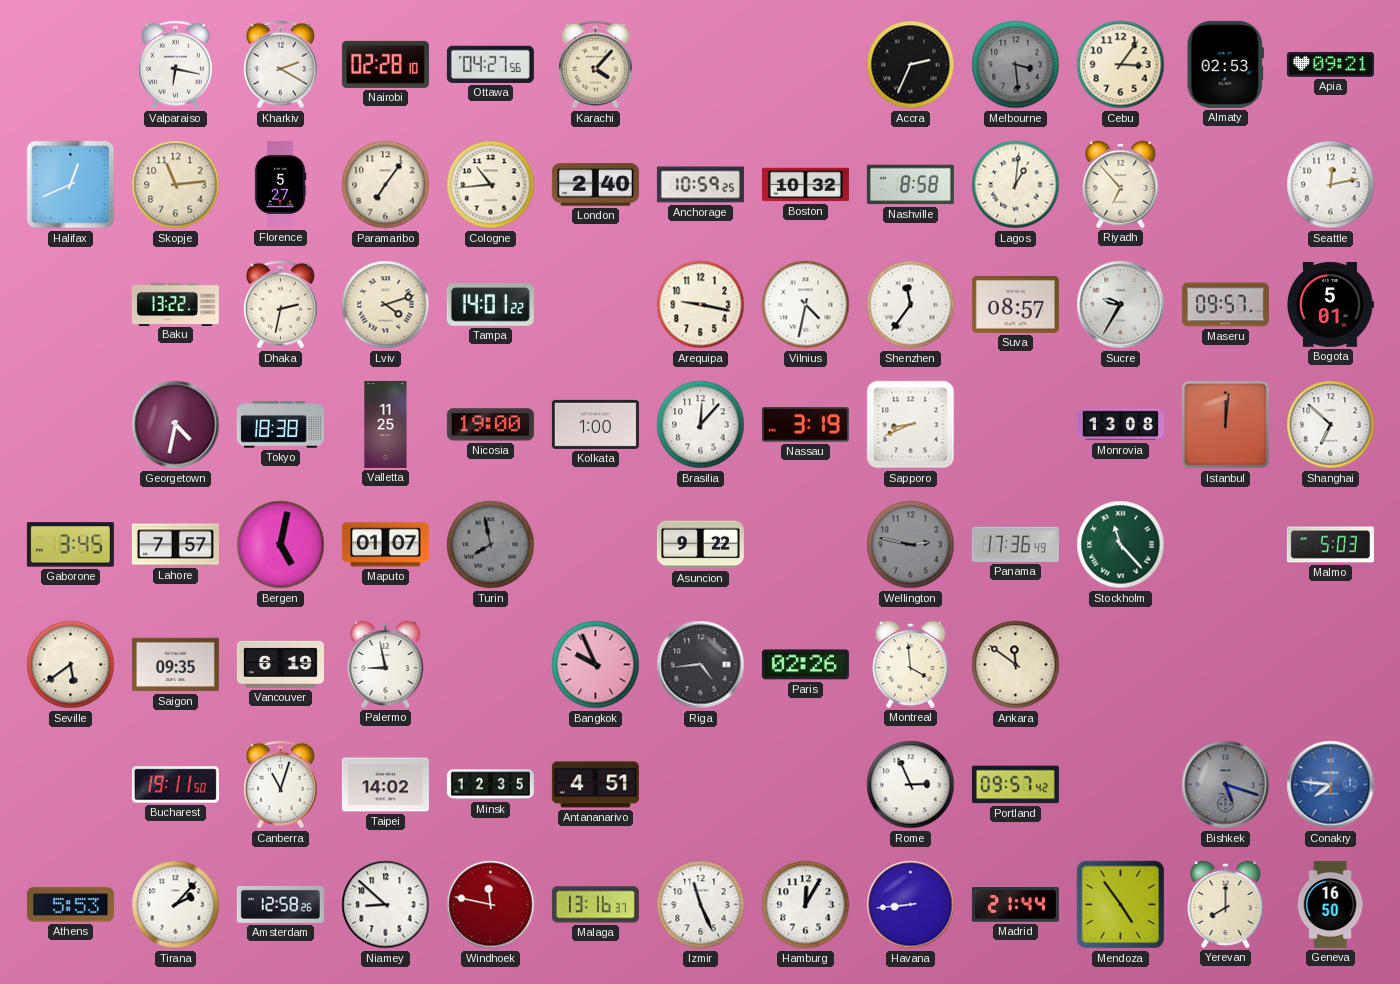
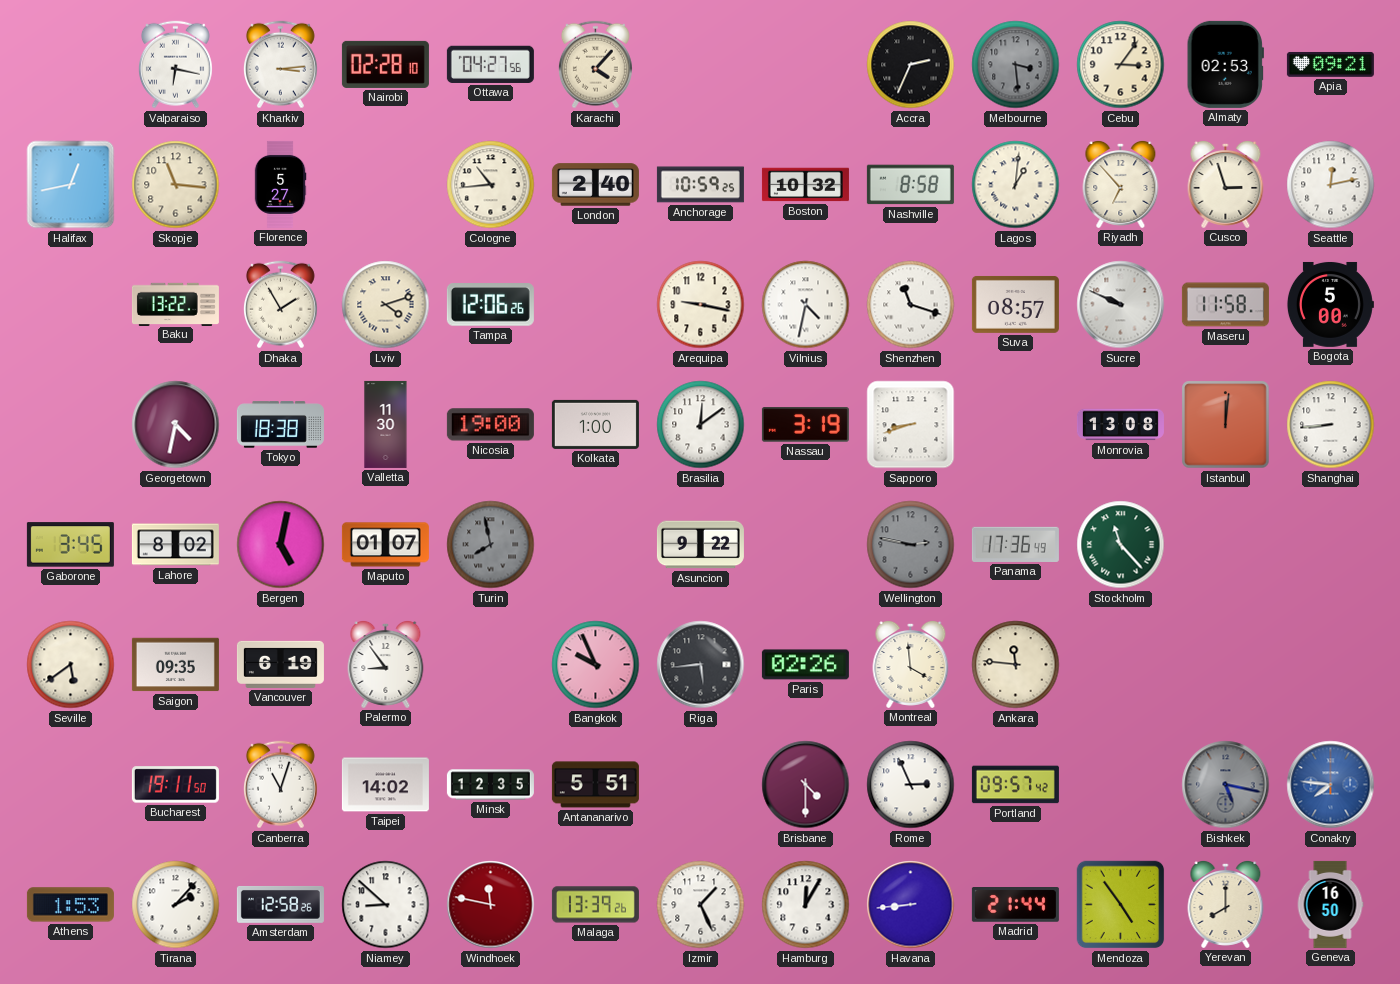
Kharkiv: 2:20 -> 3:14 (280, 65)
Halifax: 12:41 -> 12:43 (71, 185)
Skopje: 11:14 -> 11:16 (176, 185)
Paramaribo: 7:06 -> none (386, 185)
Cusco: none -> 2:57 (1226, 184)
Dhaka: 2:32 -> 1:55 (280, 305)
Tampa: 14:01 -> 12:06 (490, 305)
Shenzhen: 11:36 -> 11:18 (911, 305)
Sucre: 9:35 -> 9:49 (1121, 305)
Maseru: 09:57 -> 11:58 (1225, 305)
Bogota: 5:01 -> 5:00 (1330, 304)
Valletta: 11:25 -> 11:30 (386, 424)
Brasilia: 12:07 -> 12:09 (701, 425)
Sapporo: 8:41 -> 8:42 (911, 425)
Shanghai: 6:52 -> 8:44 (1331, 425)
Lahore: 7:57 -> 8:02 (175, 545)
Malmo: 5:03 -> none (1330, 545)
Palermo: 8:58 -> 8:54 (386, 664)
Riga: 4:44 -> 5:44 (701, 665)
Ankara: 11:51 -> 11:46 (1016, 665)
Antananarivo: 4:51 -> 5:51 (595, 785)
Brisbane: none -> 4:30 (806, 785)
Bishkek: 5:18 -> 5:17 (1226, 785)
Athens: 5:53 -> 1:53 (70, 905)
Malaga: 13:16 -> 13:39 (595, 905)
Izmir: 11:26 -> 1:26 (701, 905)
